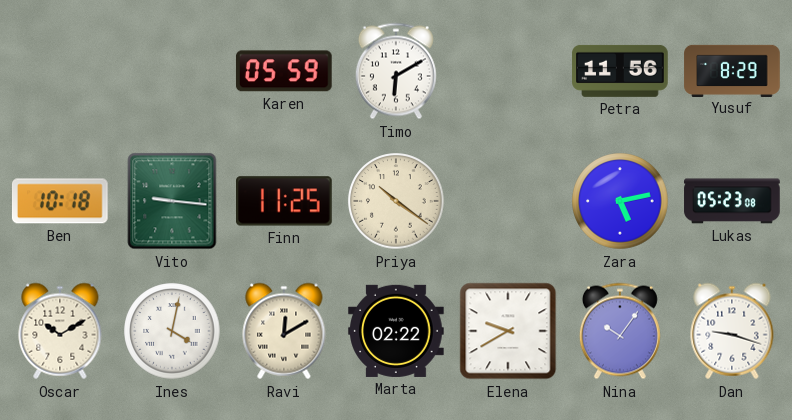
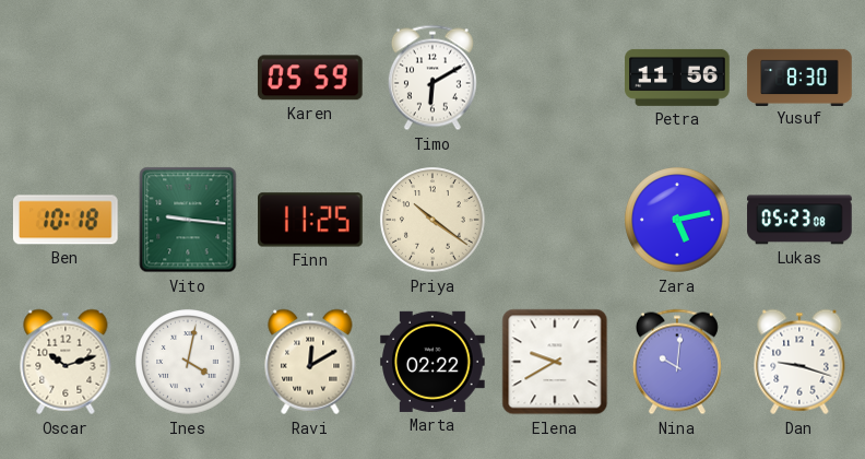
Yusuf: 8:29 -> 8:30 (799, 76)
Oscar: 10:10 -> 10:12 (66, 362)
Nina: 10:06 -> 10:01 (677, 362)
